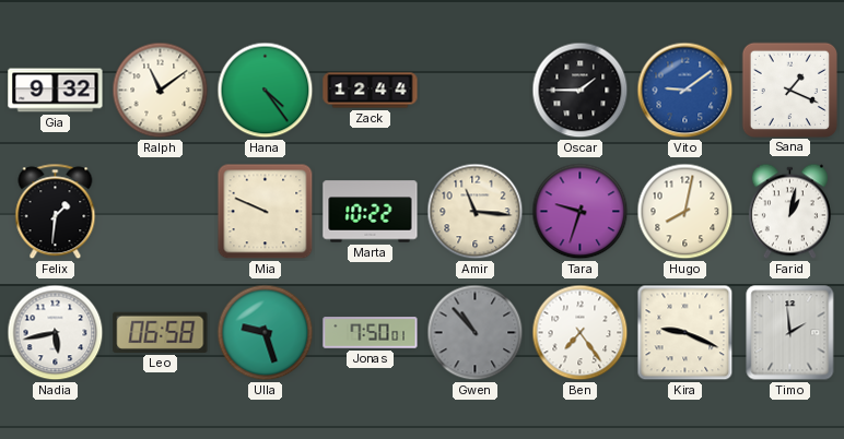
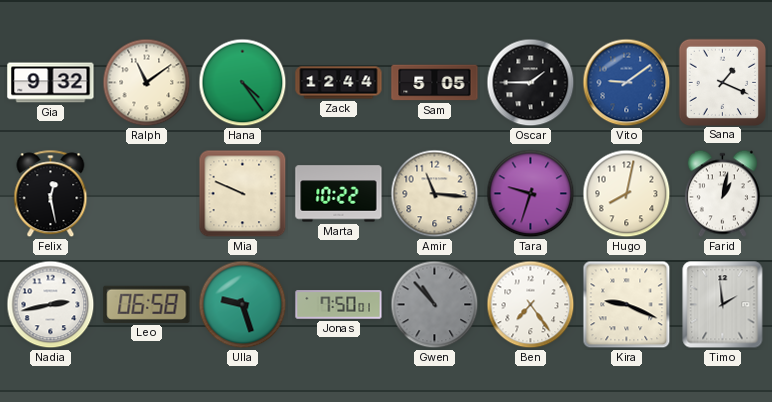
Sam: none -> 5:05 (435, 83)
Felix: 1:31 -> 12:28 (51, 194)
Nadia: 5:43 -> 2:43 (51, 305)
